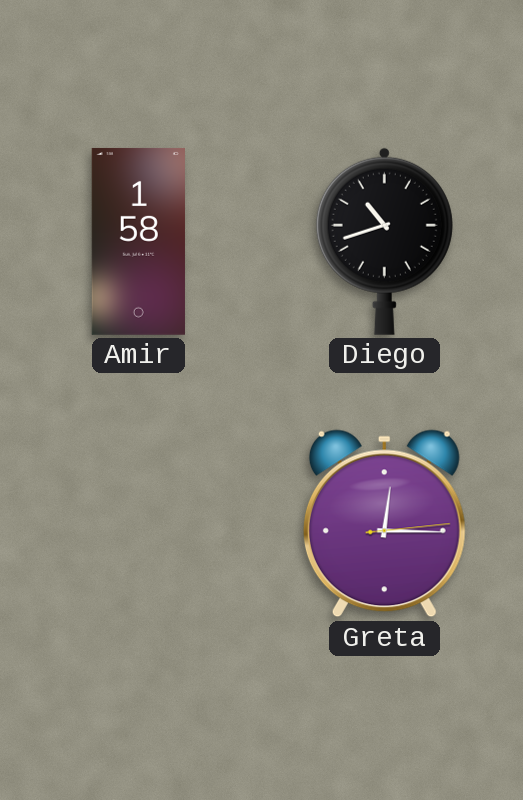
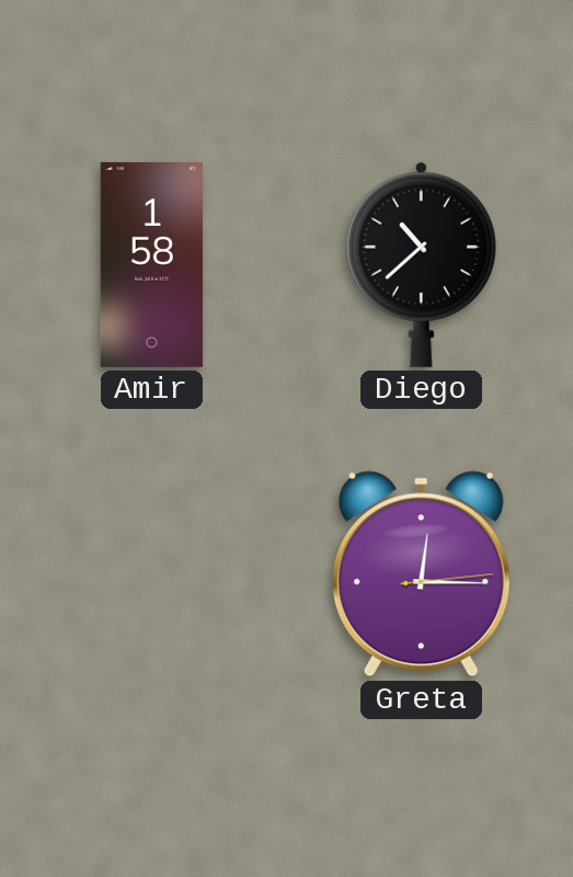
Diego: 10:42 -> 10:38 (421, 264)
